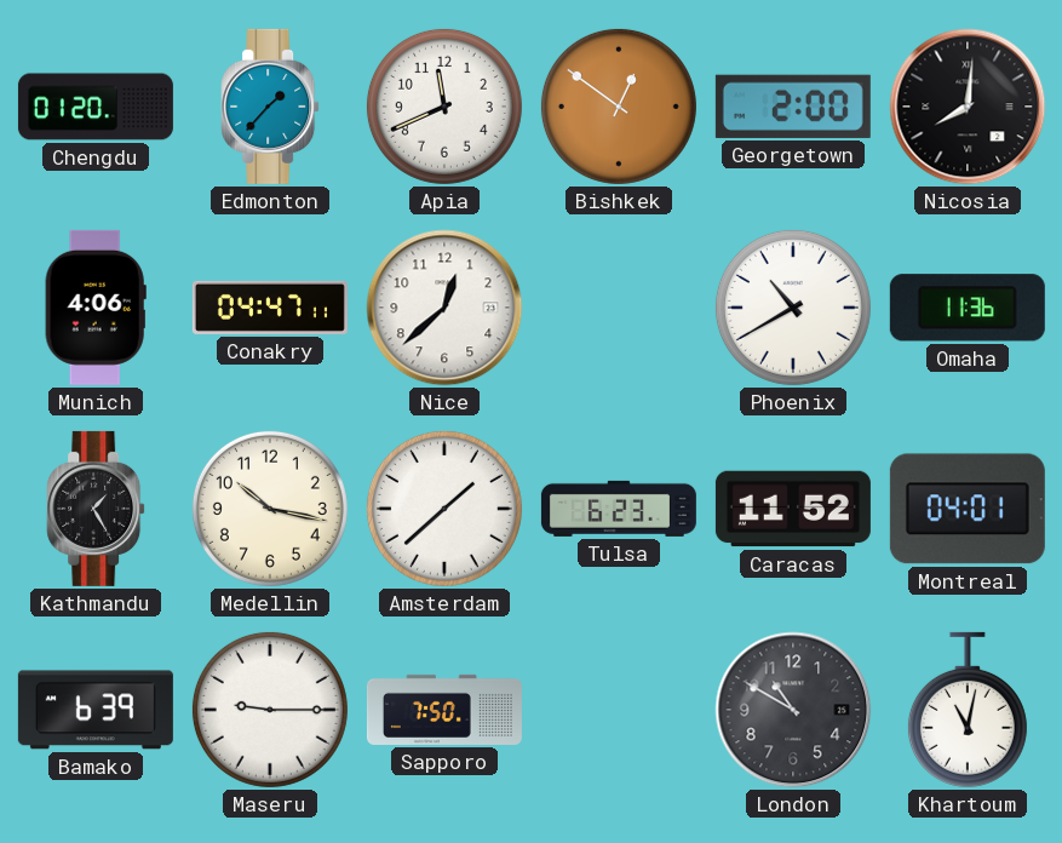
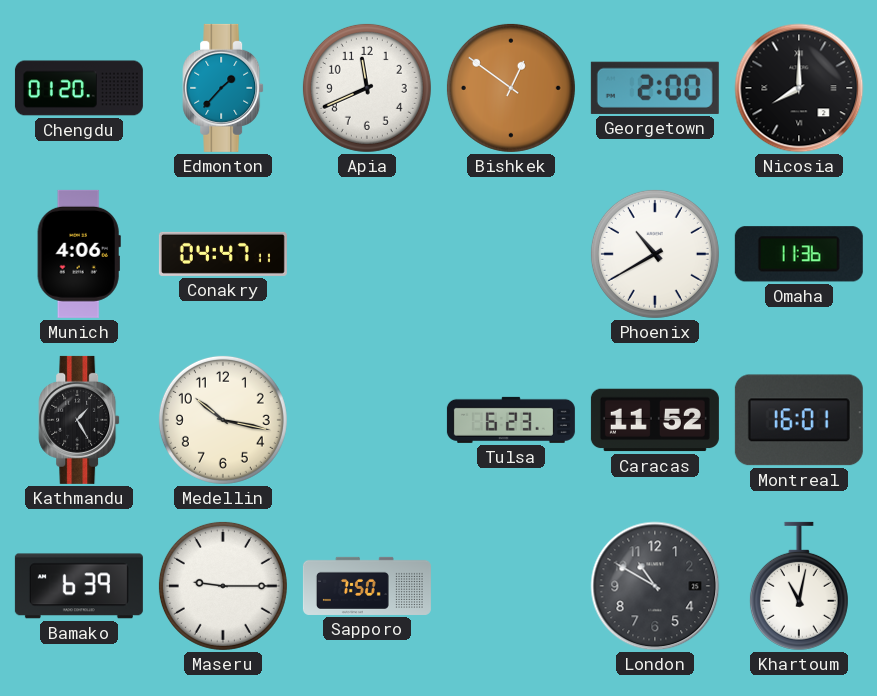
Nicosia: 8:01 -> 8:00 (799, 88)
Nice: 12:38 -> none (444, 308)
Amsterdam: 1:38 -> none (444, 509)
Montreal: 04:01 -> 16:01 (799, 420)
